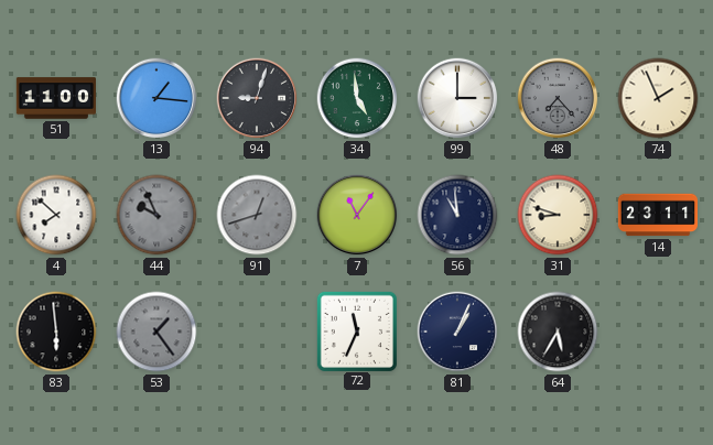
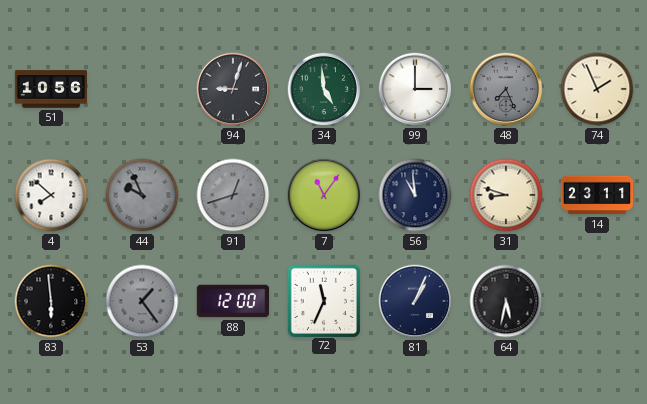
51: 11:00 -> 10:56 (50, 89)
13: 1:16 -> none (156, 98)
48: 7:23 -> 7:26 (506, 89)
88: none -> 12:00 (232, 301)
64: 5:35 -> 5:32 (506, 301)
